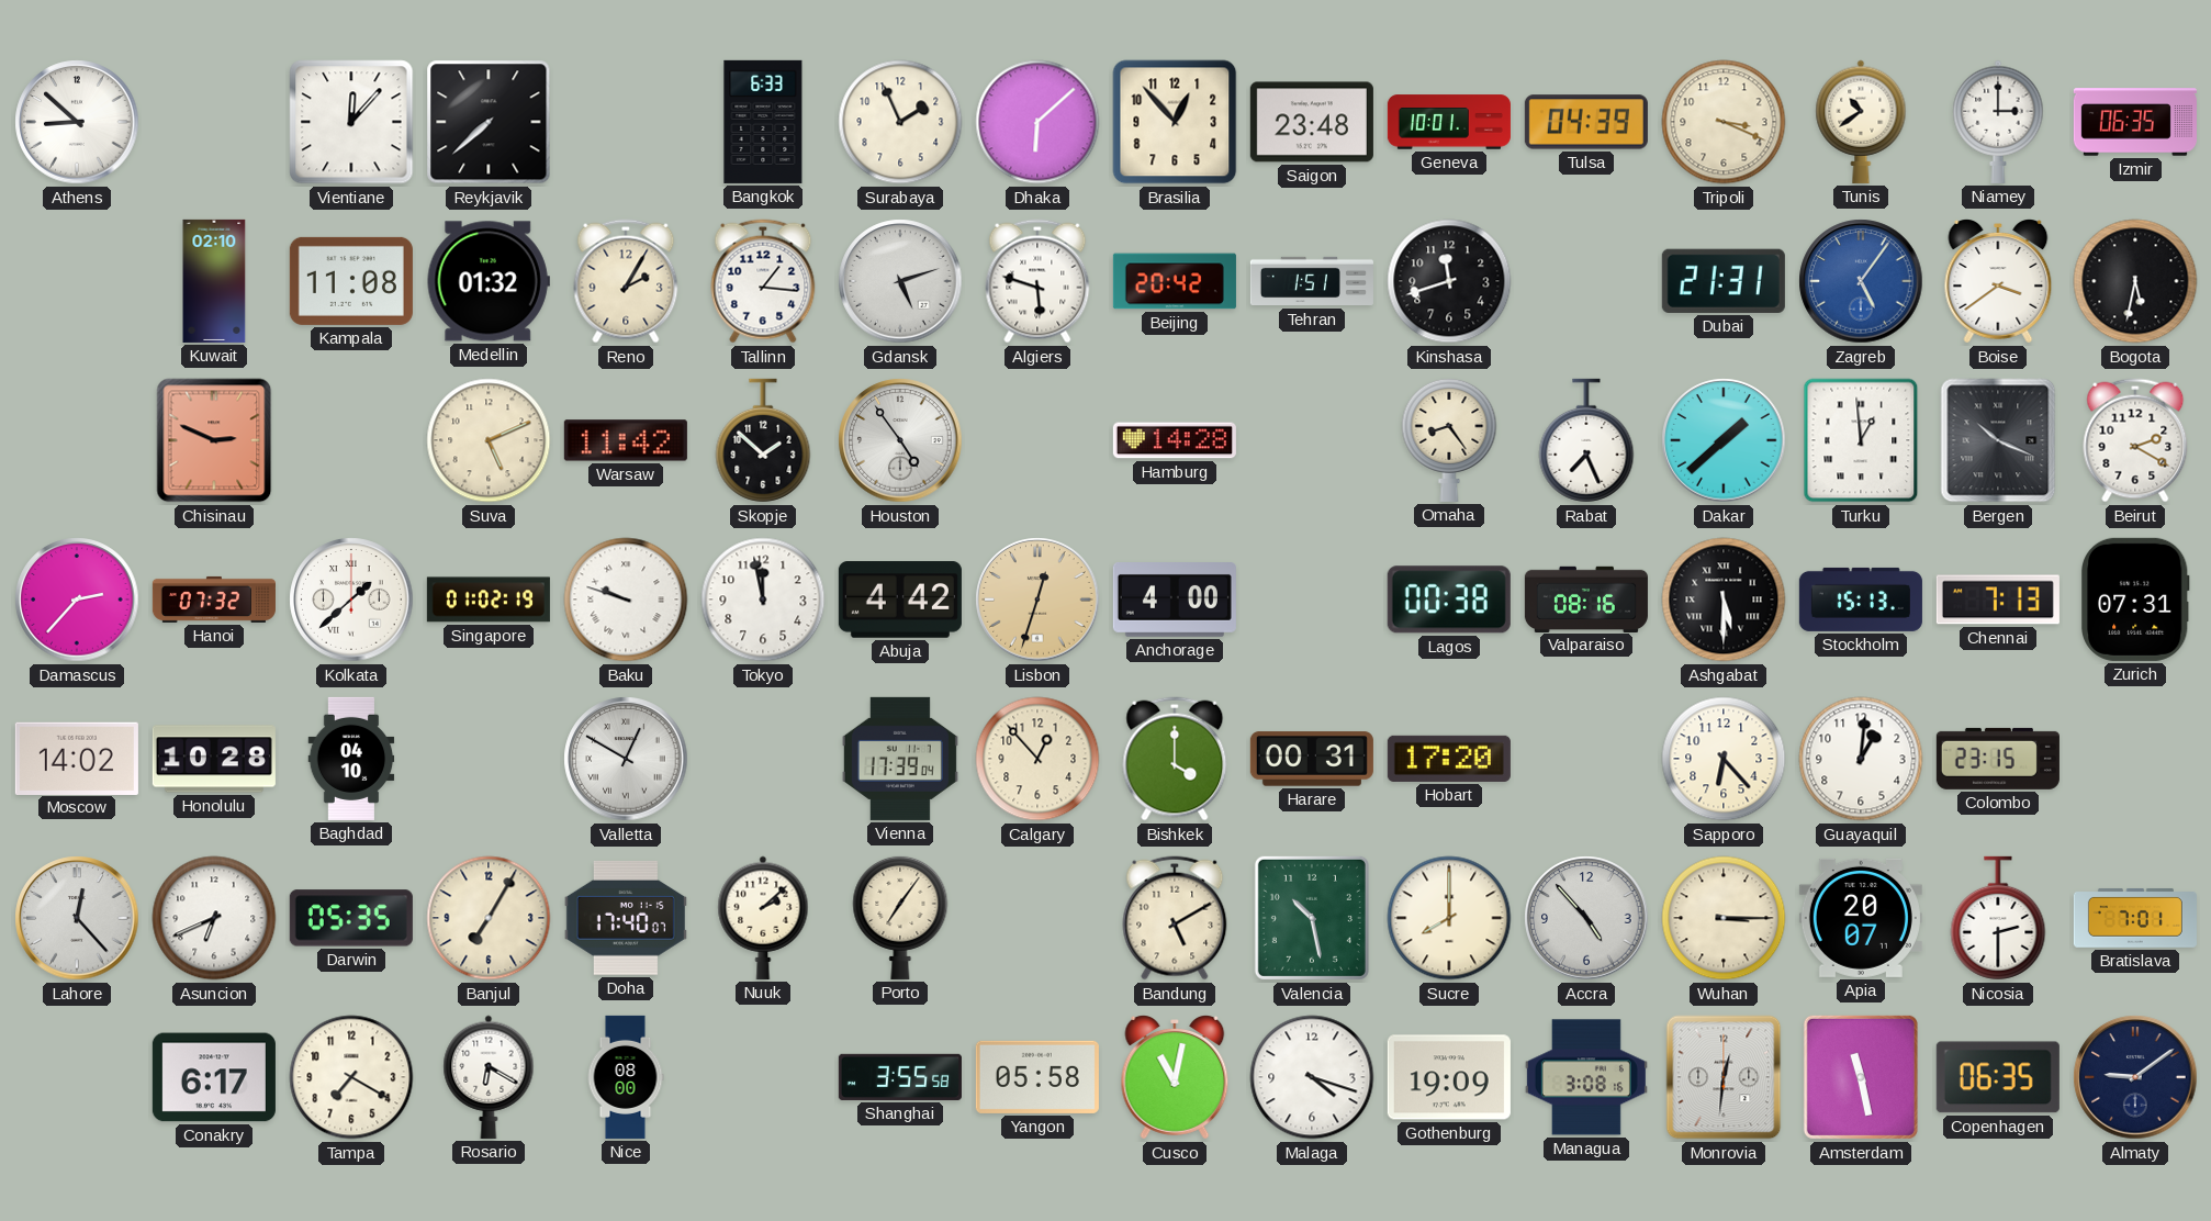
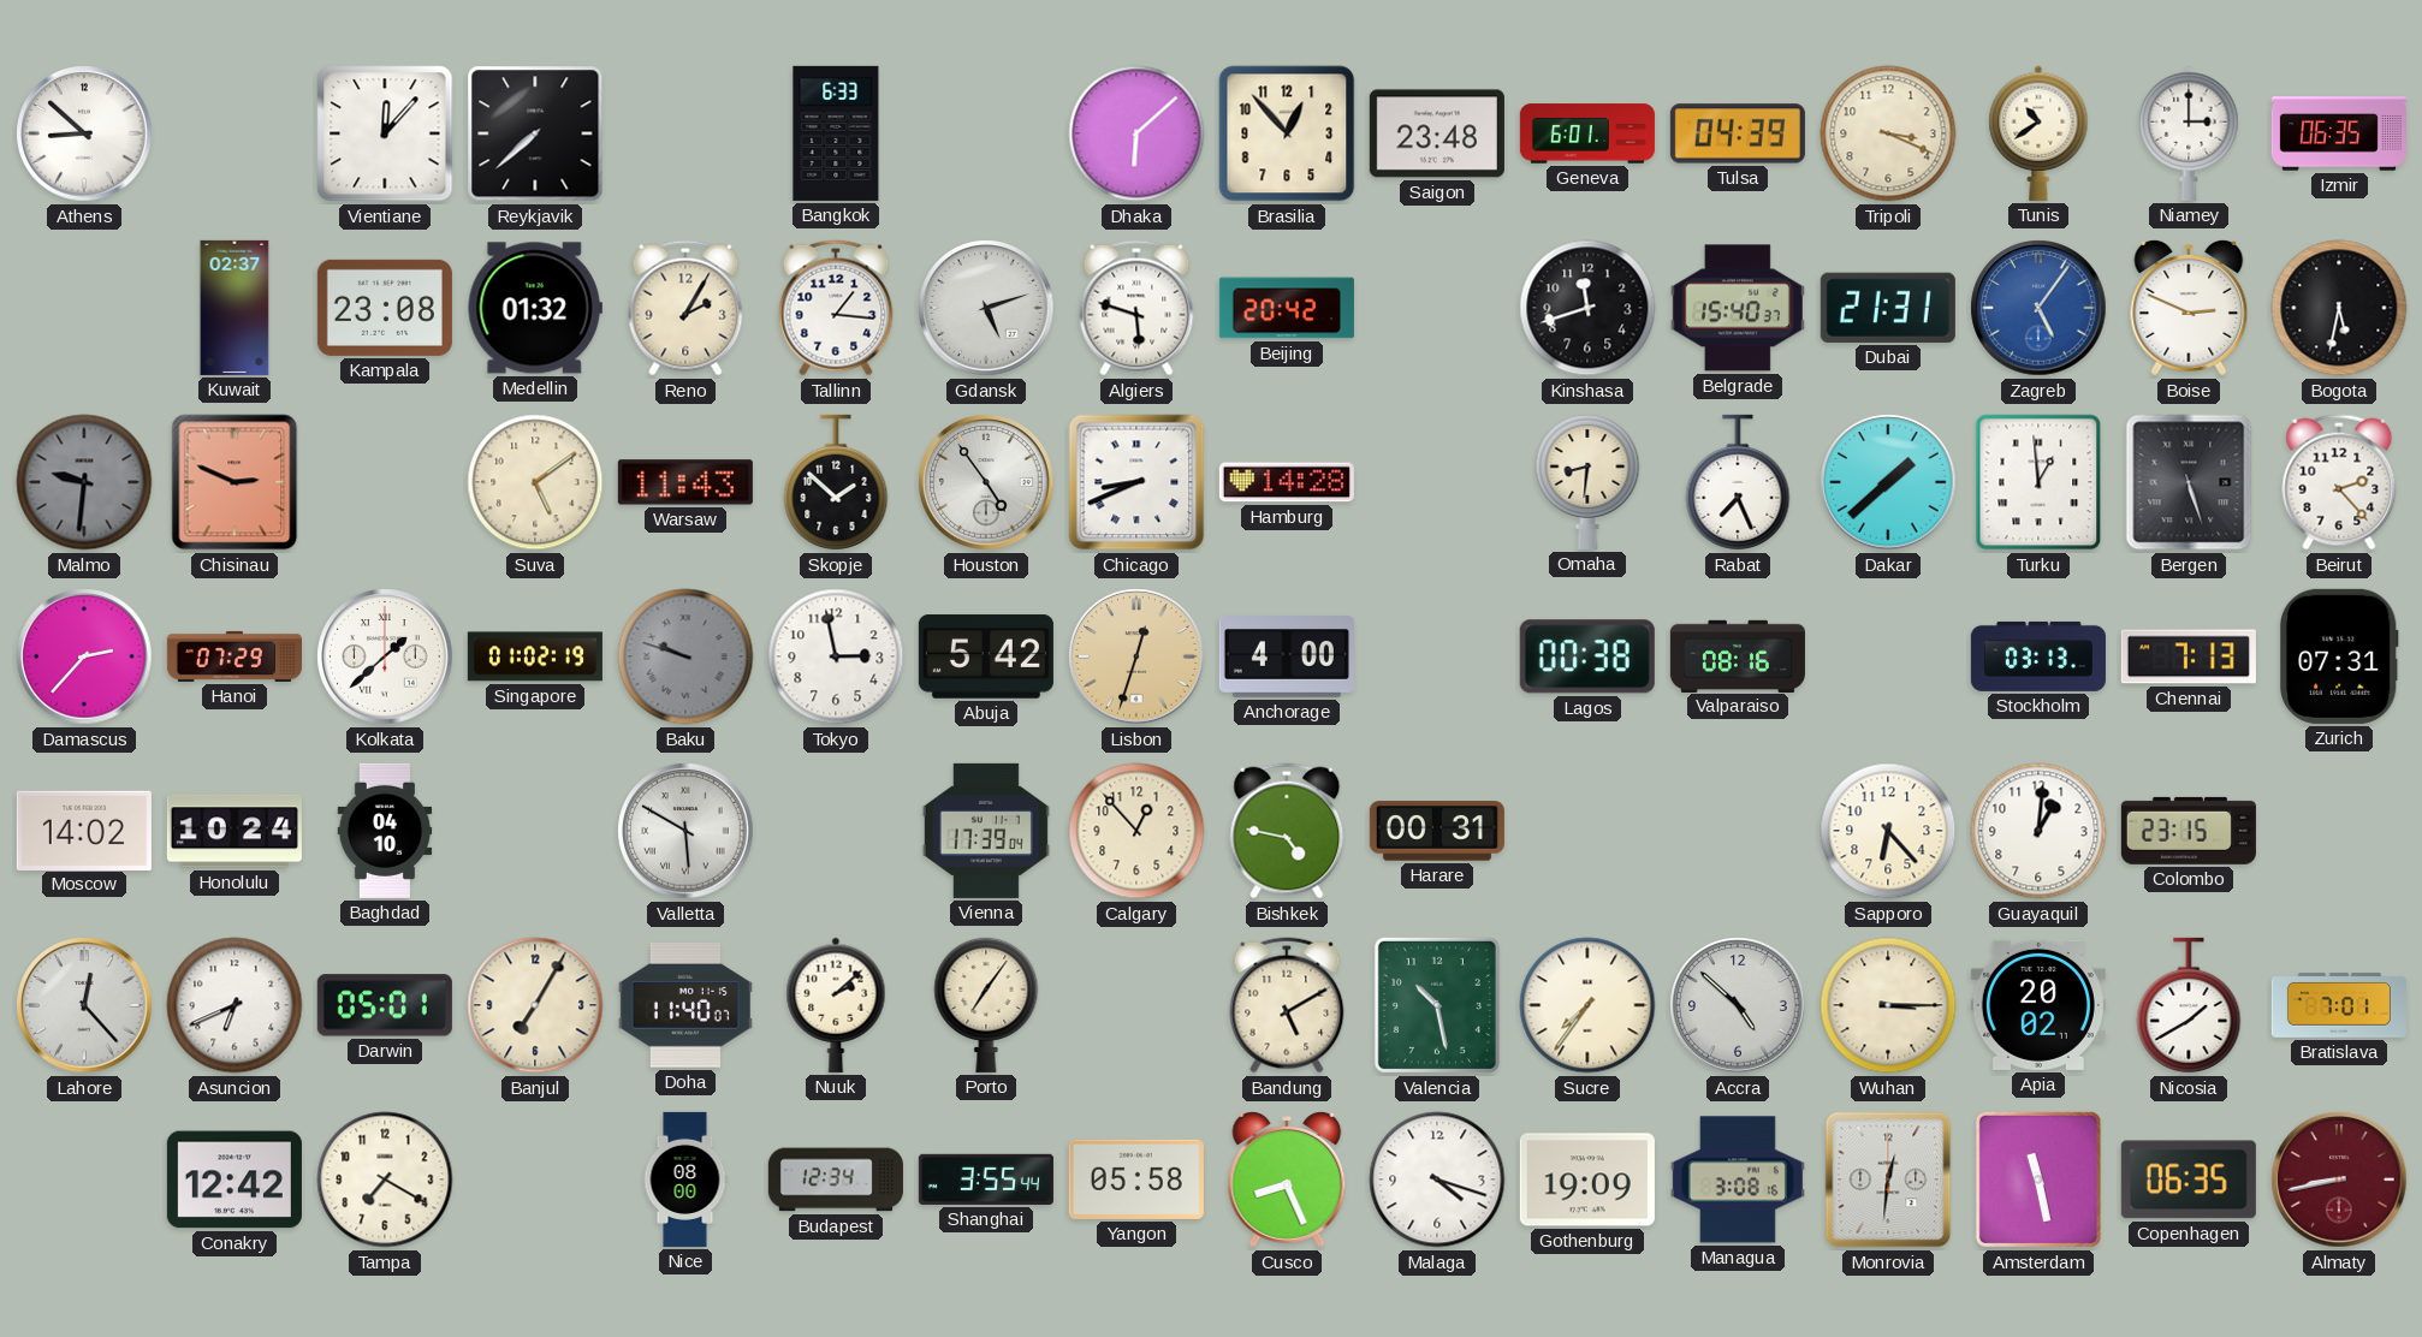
Surabaya: 1:56 -> none (900, 122)
Geneva: 10:01 -> 6:01 (1587, 133)
Kuwait: 02:10 -> 02:37 (235, 308)
Kampala: 11:08 -> 23:08 (385, 308)
Tehran: 1:51 -> none (1312, 281)
Belgrade: none -> 15:40 (1738, 308)
Boise: 3:39 -> 2:49 (2189, 309)
Malmo: none -> 9:31 (84, 482)
Suva: 5:11 -> 5:09 (535, 482)
Warsaw: 11:42 -> 11:43 (685, 482)
Chicago: none -> 8:41 (1136, 482)
Omaha: 8:24 -> 8:31 (1587, 481)
Bergen: 10:19 -> 5:27 (2189, 482)
Beirut: 2:20 -> 2:23 (2339, 482)
Hanoi: 07:32 -> 07:29 (235, 656)
Baku dial: white -> grey (685, 656)
Tokyo: 11:58 -> 2:58 (836, 656)
Abuja: 4:42 -> 5:42 (986, 656)
Ashgabat: 5:30 -> none (1724, 600)
Stockholm: 15:13 -> 03:13 (2038, 656)
Honolulu: 10:28 -> 10:24 (235, 831)
Valletta: 12:50 -> 5:50 (685, 831)
Bishkek: 4:00 -> 4:47 (1287, 831)
Hobart: 17:20 -> none (1449, 759)
Darwin: 05:35 -> 05:01 (385, 1005)
Doha: 17:40 -> 11:40 (685, 1005)
Sucre: 8:00 -> 7:36 (1587, 1005)
Accra: 4:53 -> 4:52 (1738, 1005)
Apia: 20:07 -> 20:02 (2038, 1005)
Nicosia: 2:30 -> 1:40 (2189, 1005)
Conakry: 6:17 -> 12:42 (235, 1179)
Rosario: 6:20 -> none (489, 1077)
Budapest: none -> 12:34 (836, 1179)
Shanghai: 3:55:58 -> 3:55:44 (986, 1179)
Cusco: 11:02 -> 8:26 (1287, 1181)
Almaty: 9:09 -> 8:43 (2339, 1179)
Almaty dial: navy -> burgundy (2339, 1179)
